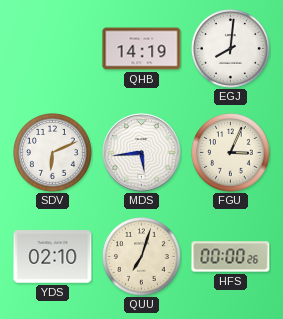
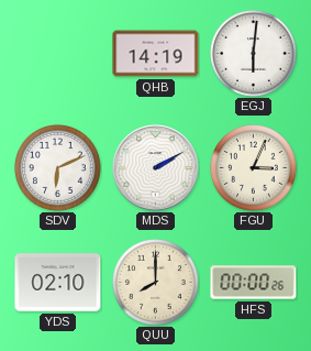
EGJ: 8:01 -> 6:01 (254, 54)
MDS: 5:44 -> 2:10 (156, 168)
QUU: 7:03 -> 8:00 (156, 283)
